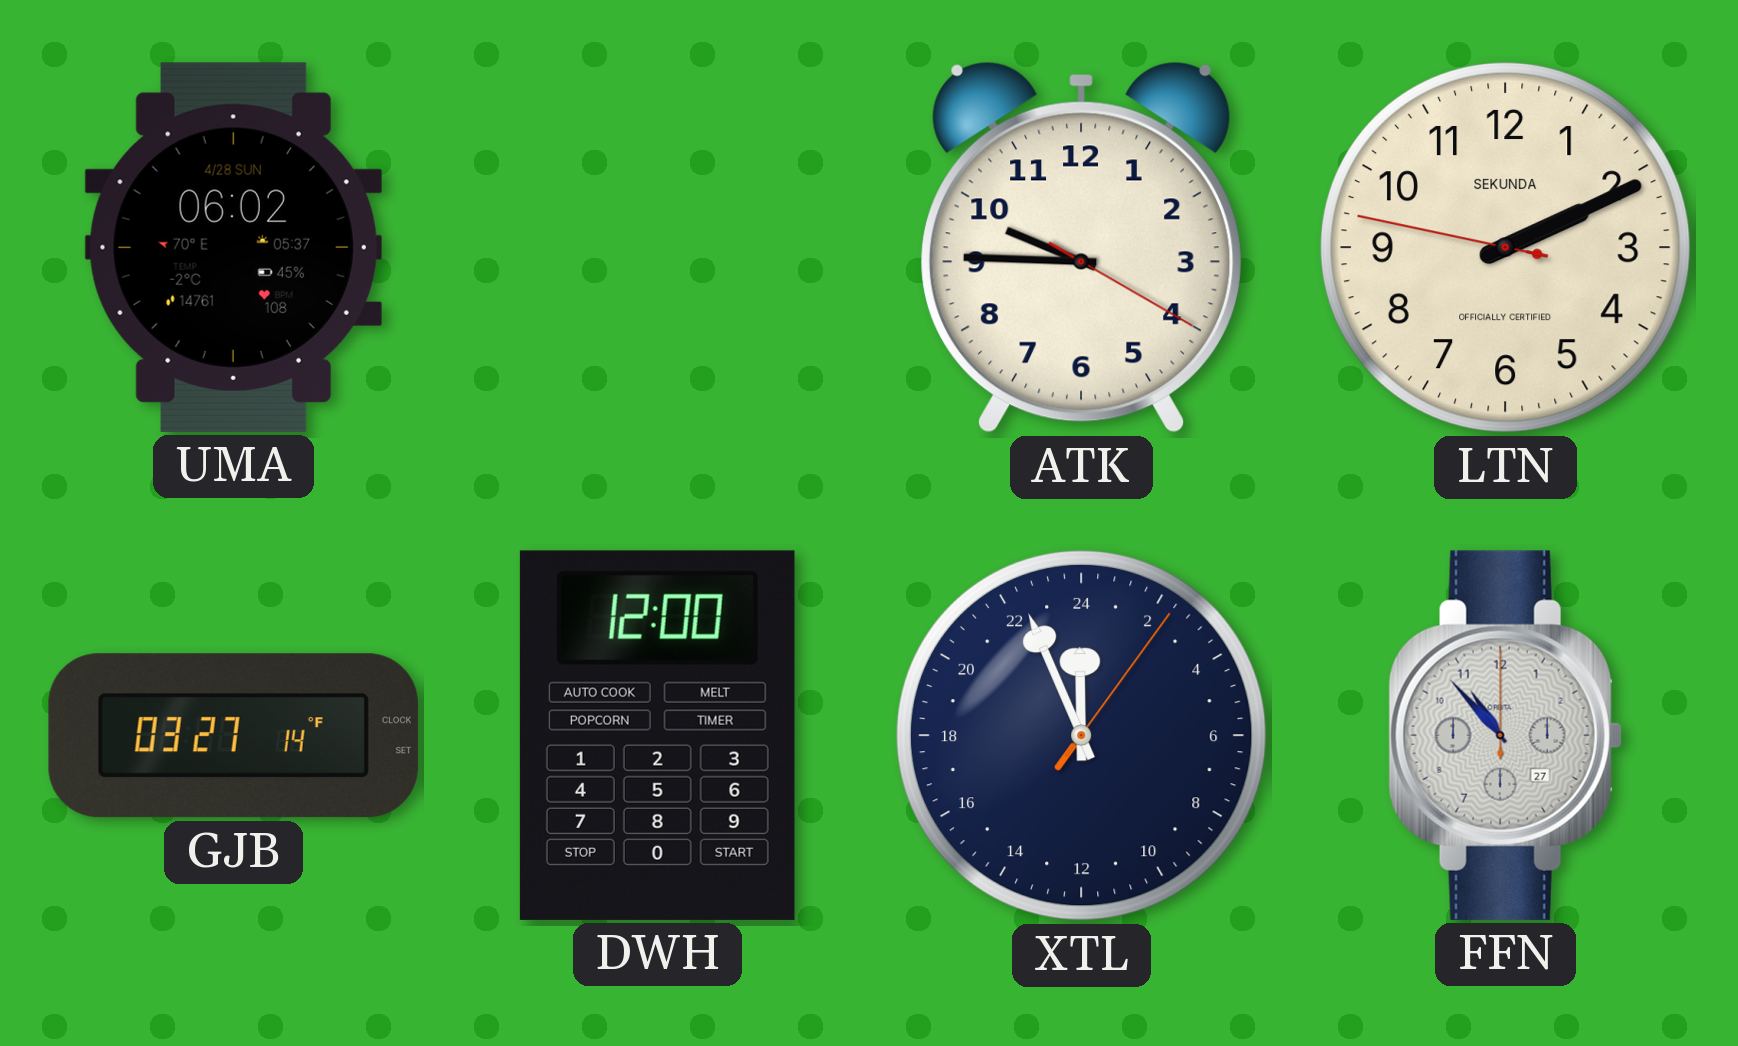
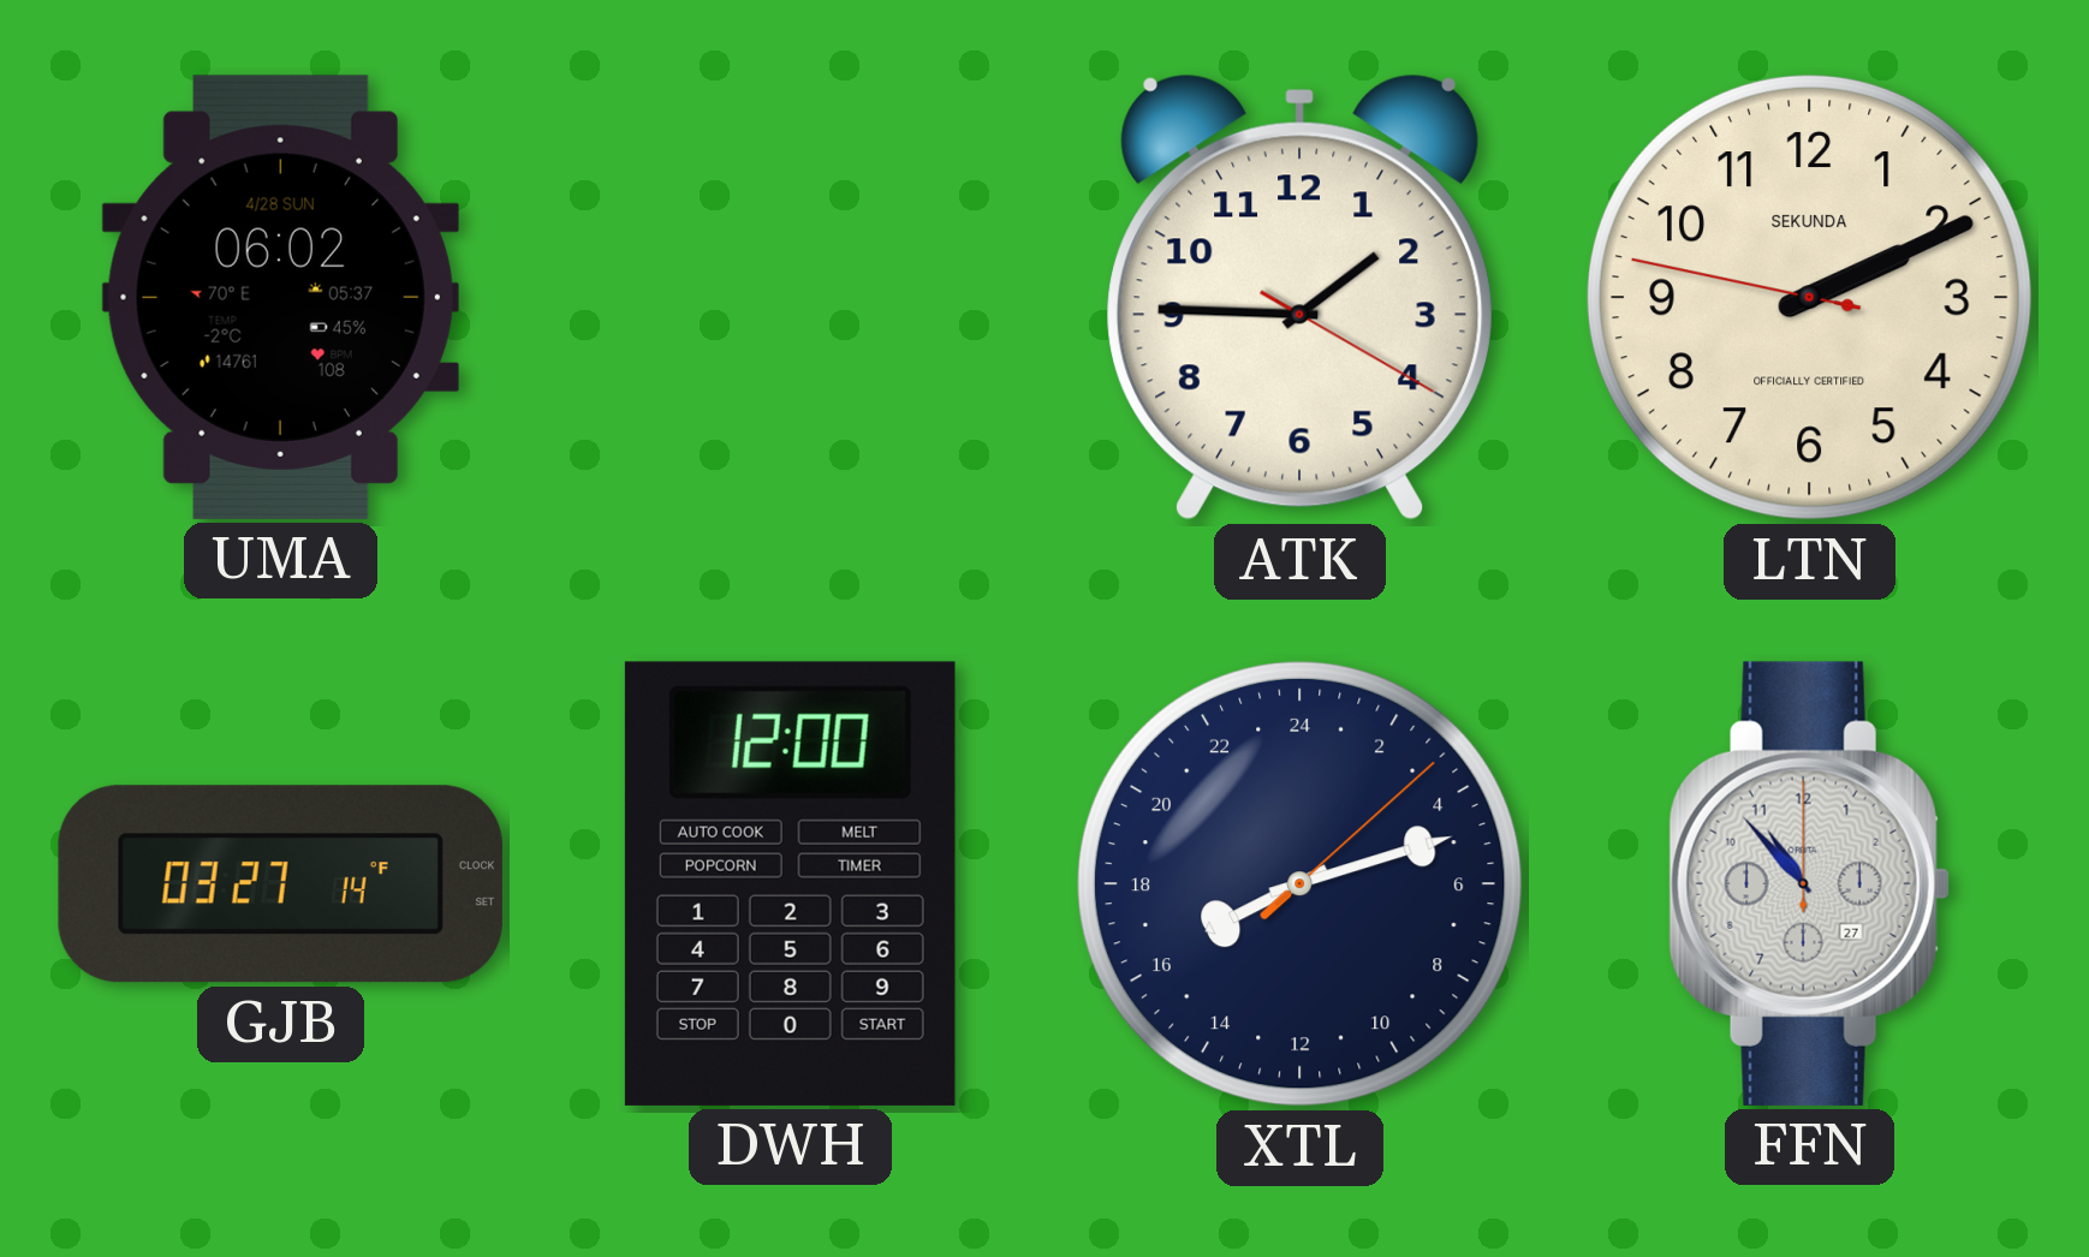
ATK: 9:45 -> 1:45 (1299, 297)
XTL: 23:56 -> 16:12 (1299, 883)
